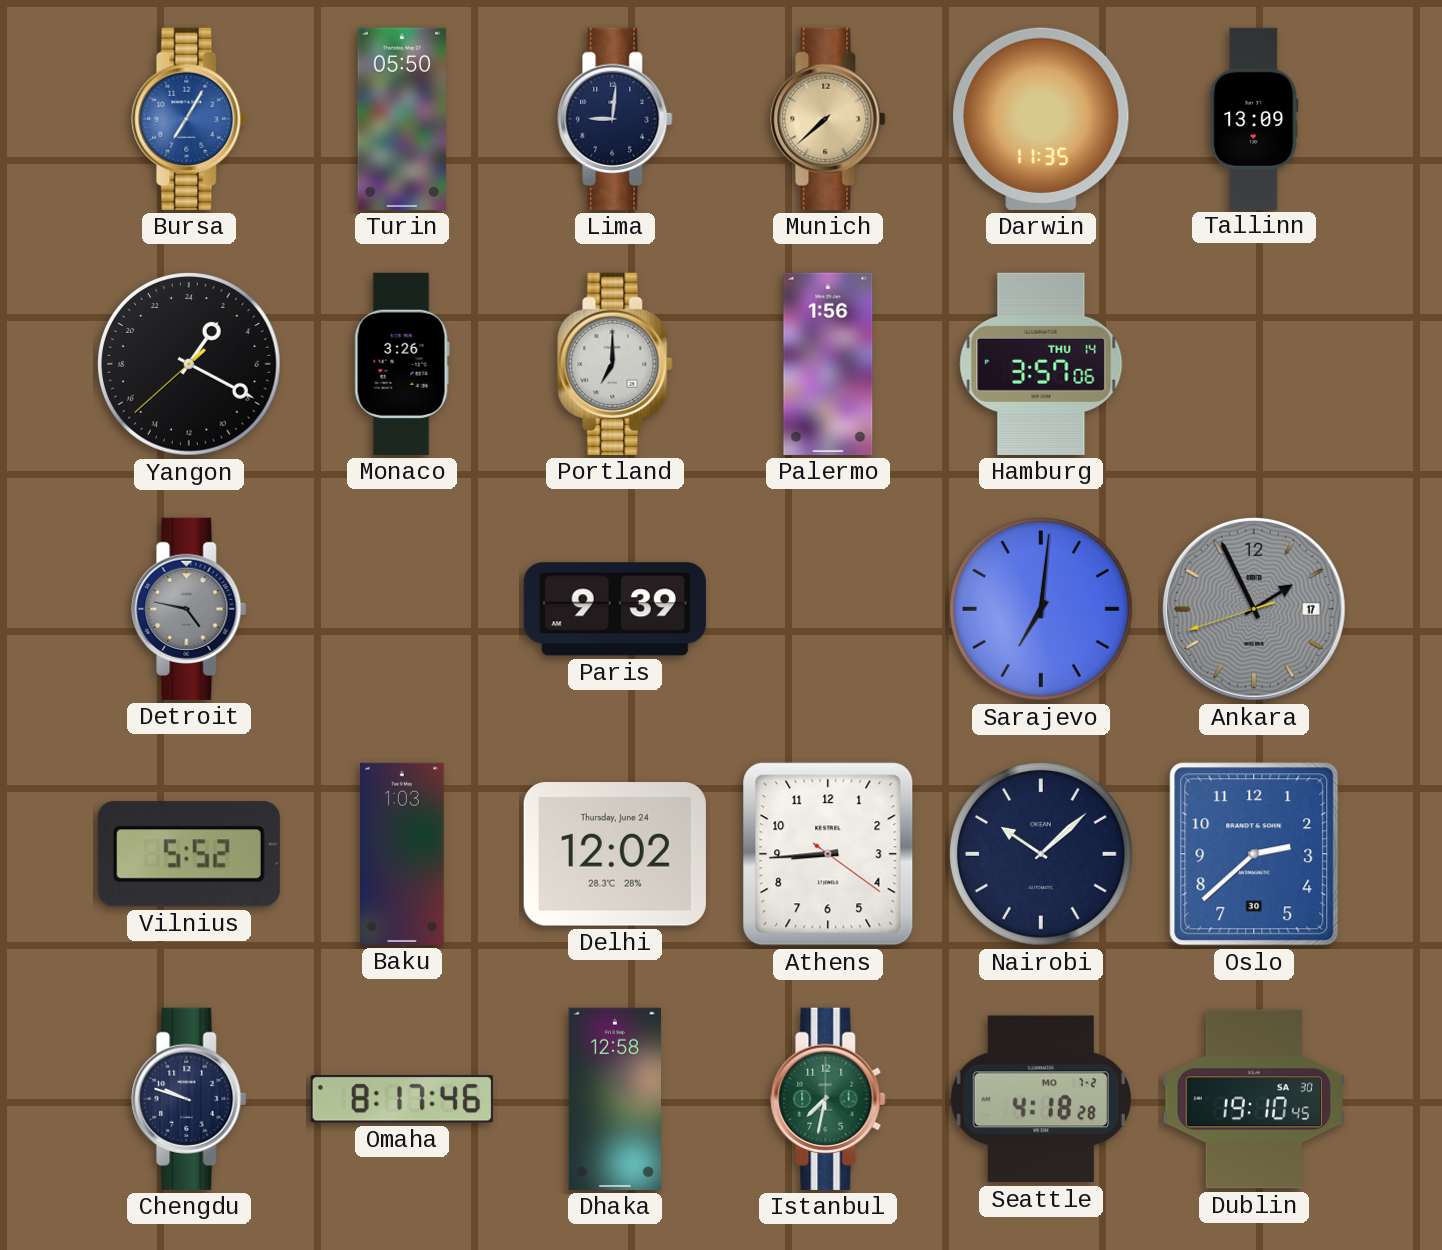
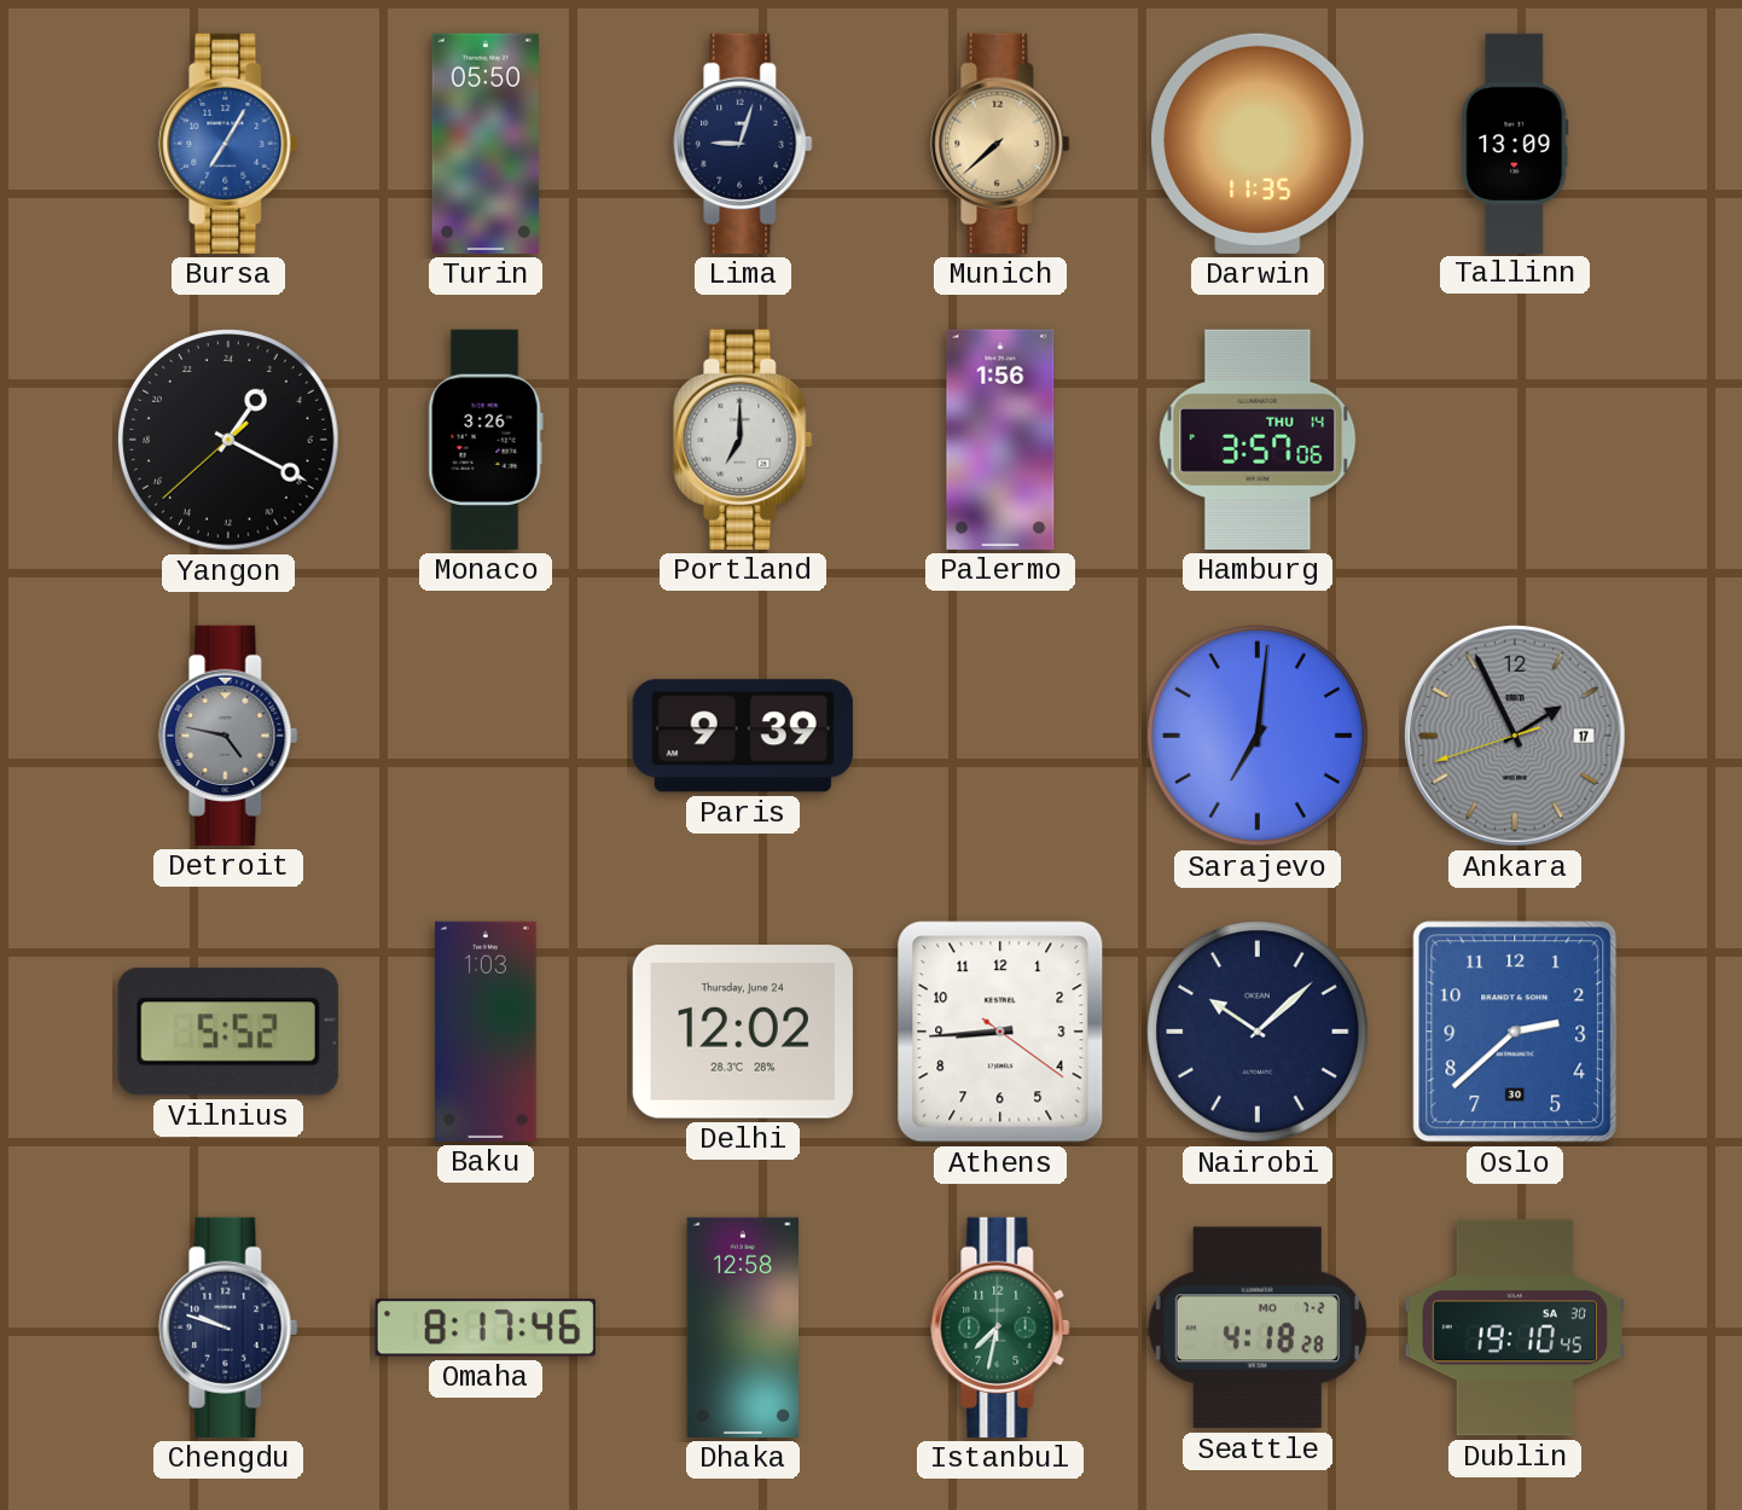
Lima: 9:01 -> 9:03 (743, 144)
